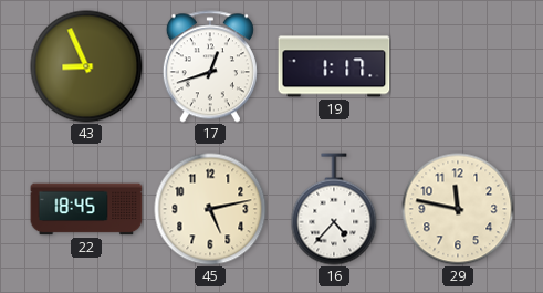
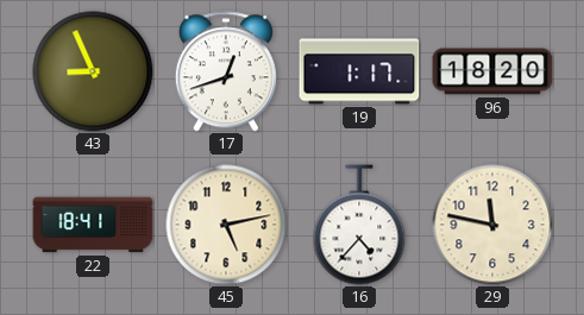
96: none -> 18:20 (492, 71)
22: 18:45 -> 18:41 (93, 225)
